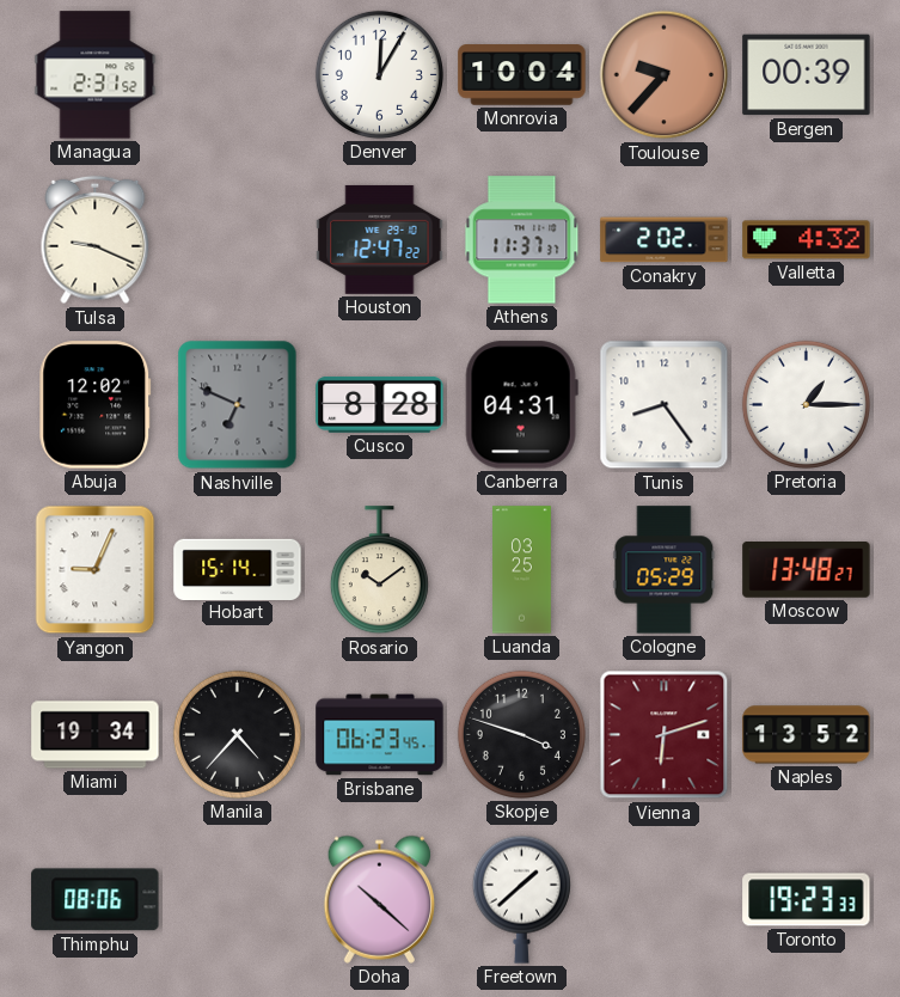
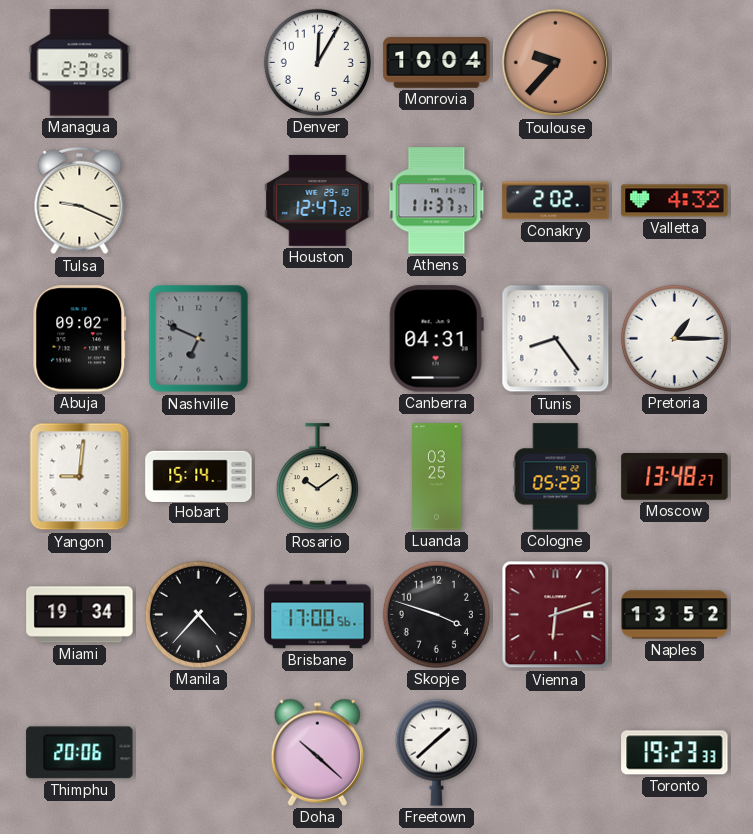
Bergen: 00:39 -> none (807, 75)
Abuja: 12:02 -> 09:02 (80, 339)
Cusco: 8:28 -> none (380, 404)
Yangon: 9:04 -> 9:01 (80, 477)
Brisbane: 06:23 -> 17:00 (318, 615)
Thimphu: 08:06 -> 20:06 (80, 753)
